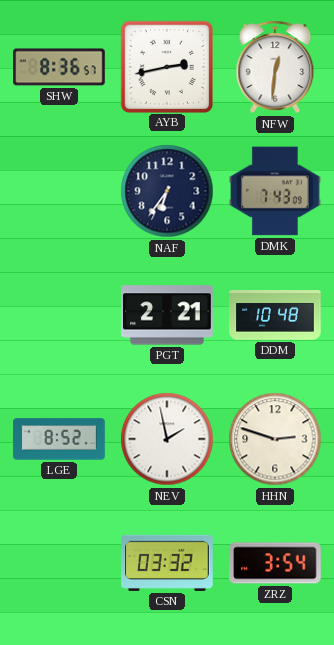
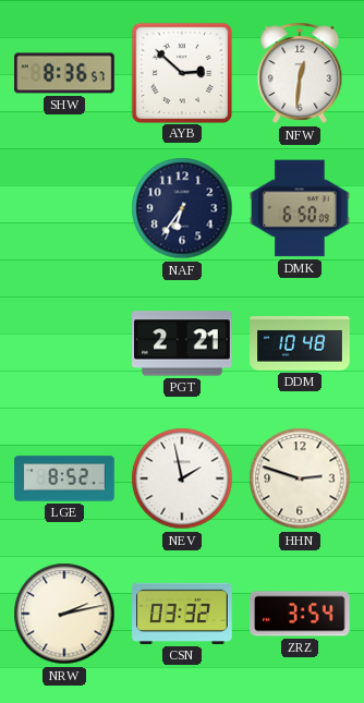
AYB: 2:43 -> 2:52 (181, 72)
DMK: 7:43 -> 6:50 (300, 208)
NRW: none -> 2:13 (64, 614)
